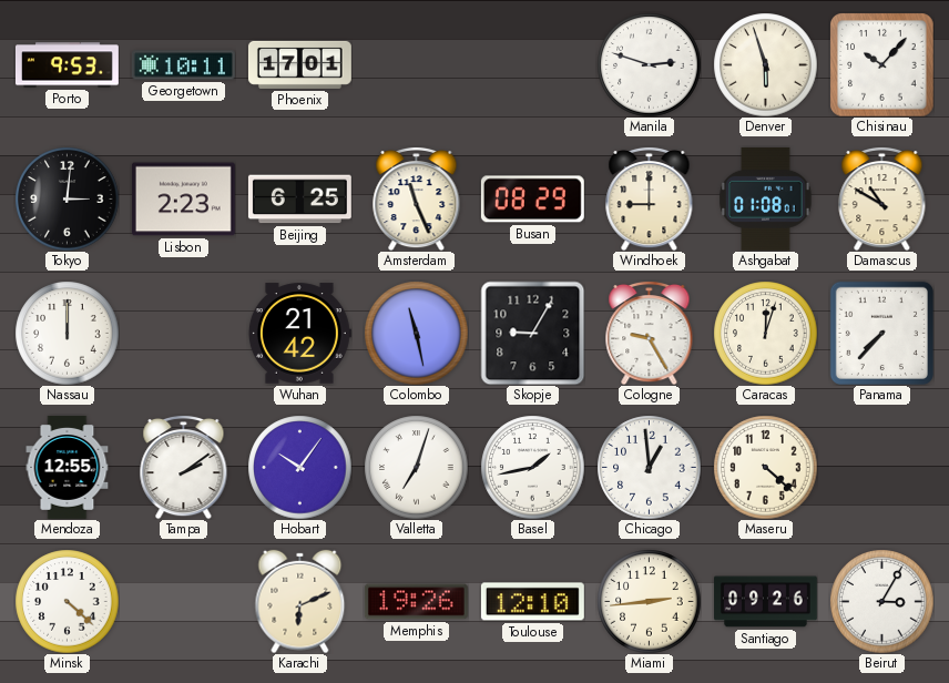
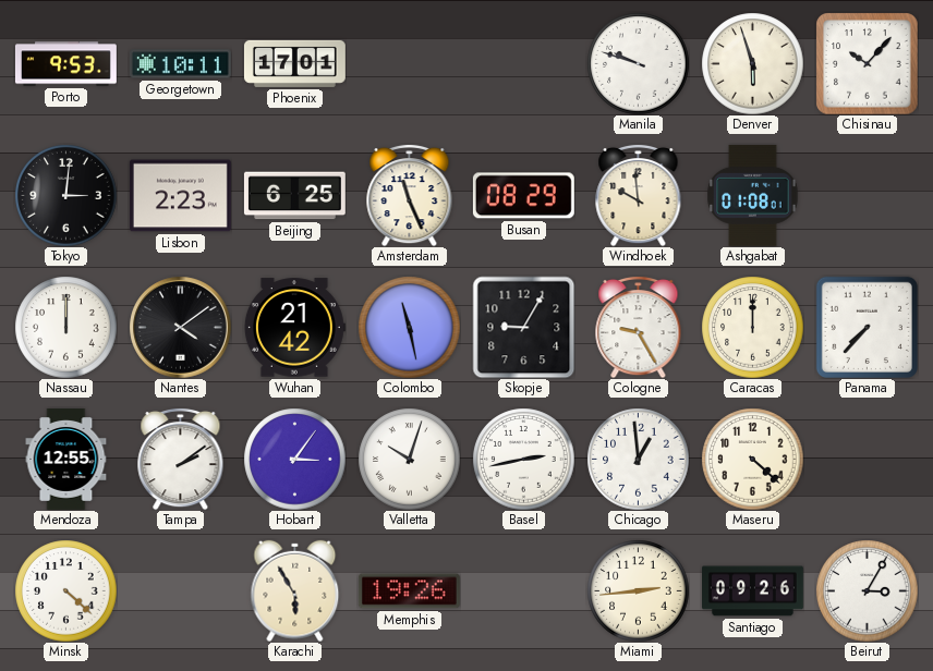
Manila: 2:48 -> 9:48 (638, 63)
Windhoek: 9:00 -> 9:59 (639, 195)
Damascus: 10:50 -> none (882, 198)
Nantes: none -> 4:09 (180, 327)
Caracas: 12:03 -> 12:00 (752, 327)
Hobart: 10:06 -> 3:06 (294, 459)
Valletta: 7:03 -> 10:03 (409, 459)
Basel: 1:43 -> 2:43 (523, 459)
Karachi: 6:11 -> 5:55 (295, 590)
Toulouse: 12:10 -> none (532, 602)
